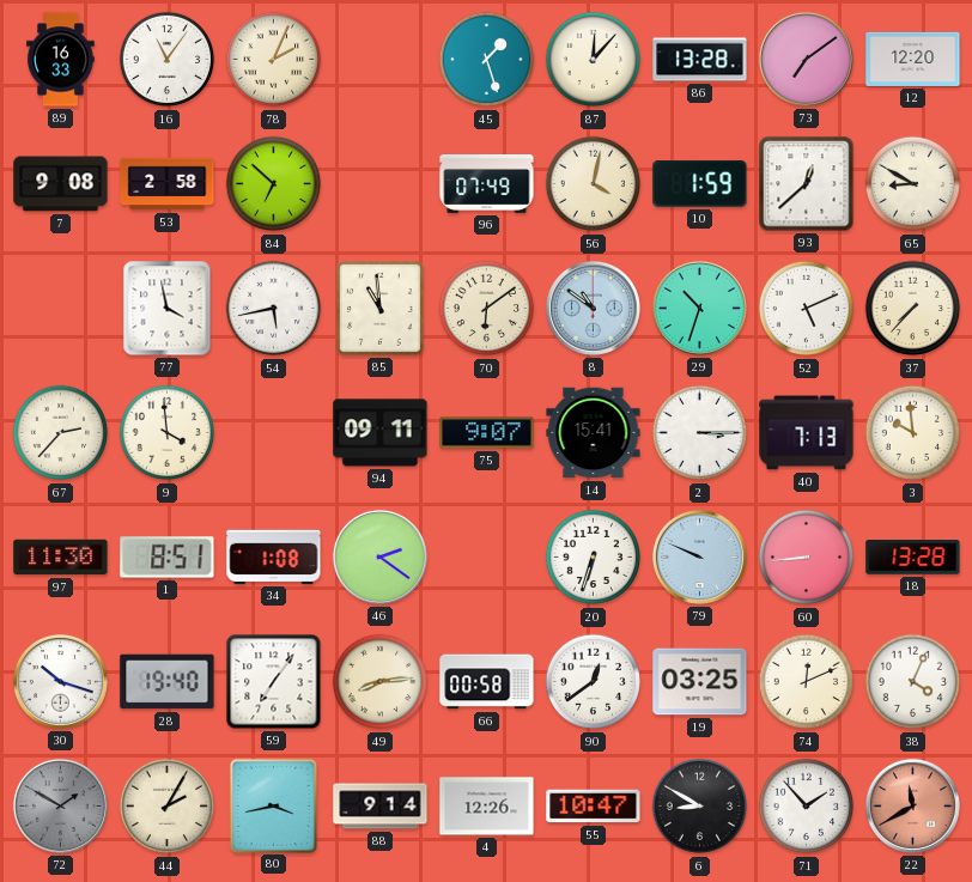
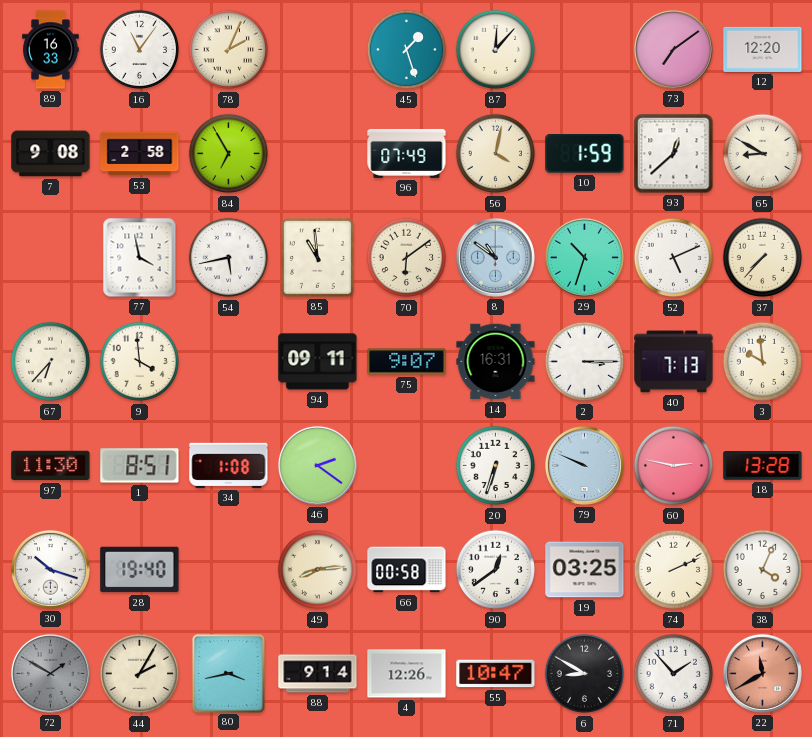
86: 13:28 -> none (700, 60)
84: 6:52 -> 6:55 (229, 154)
67: 2:37 -> 6:37 (51, 362)
14: 15:41 -> 16:31 (496, 362)
60: 8:44 -> 2:47 (674, 466)
59: 7:06 -> none (274, 682)
74: 12:11 -> 2:11 (674, 570)
